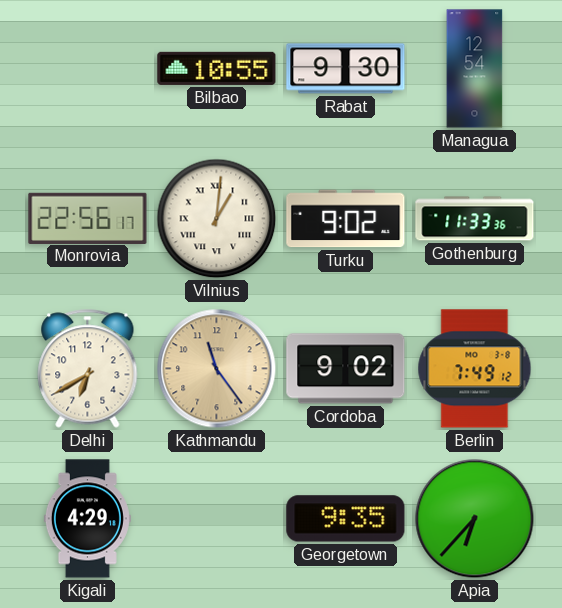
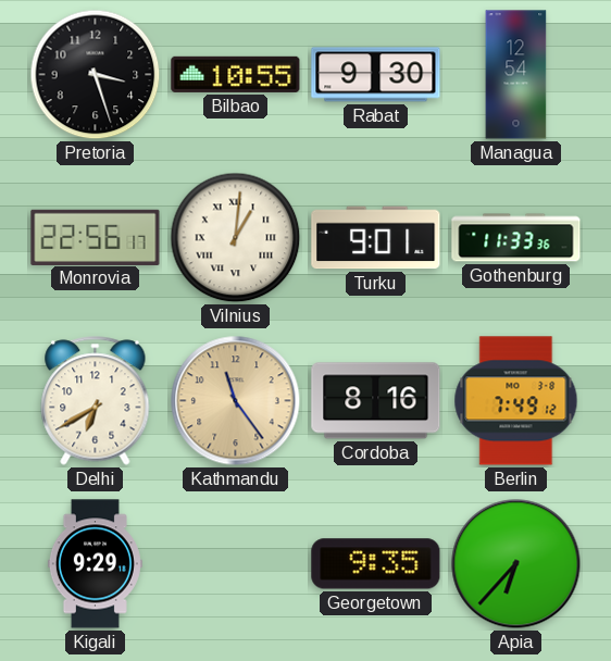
Pretoria: none -> 3:27 (96, 75)
Turku: 9:02 -> 9:01 (376, 238)
Cordoba: 9:02 -> 8:16 (376, 401)
Kigali: 4:29 -> 9:29 (95, 564)
